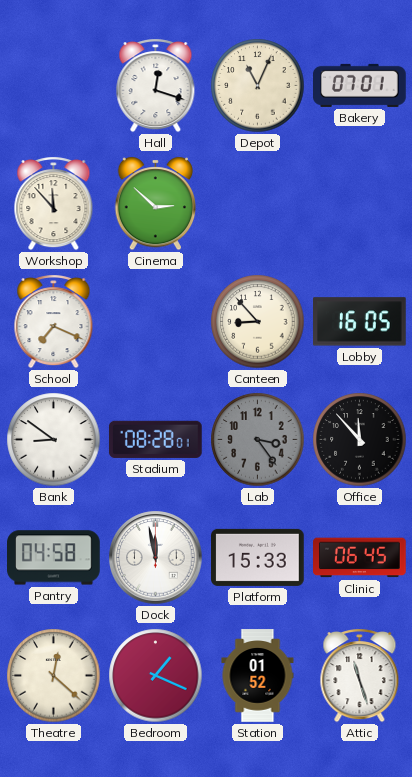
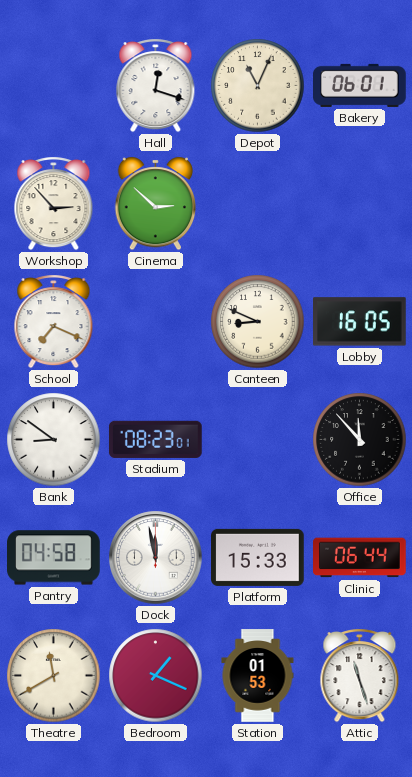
Bakery: 07:01 -> 06:01 (360, 85)
Workshop: 11:53 -> 2:53 (54, 204)
Canteen: 8:53 -> 8:49 (258, 322)
Stadium: 08:28 -> 08:23 (155, 439)
Lab: 3:24 -> none (258, 440)
Clinic: 06:45 -> 06:44 (360, 558)
Theatre: 12:22 -> 11:40 (54, 676)
Station: 01:52 -> 01:53 (258, 676)
